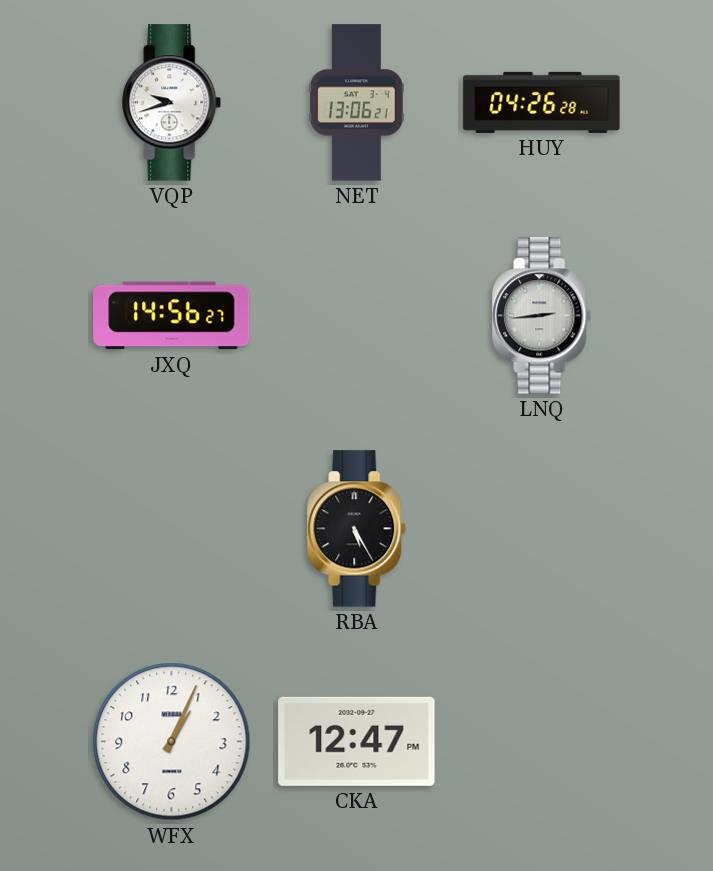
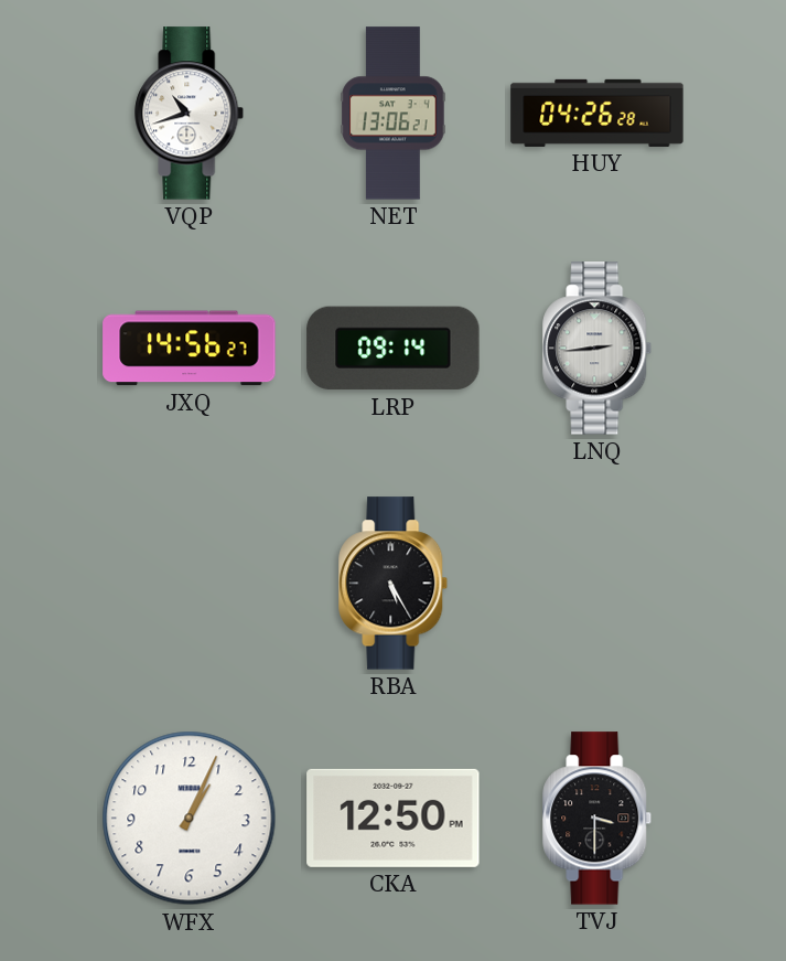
VQP: 9:42 -> 10:42 (190, 114)
LRP: none -> 09:14 (394, 349)
CKA: 12:47 -> 12:50 (394, 818)
TVJ: none -> 3:30 (597, 819)
